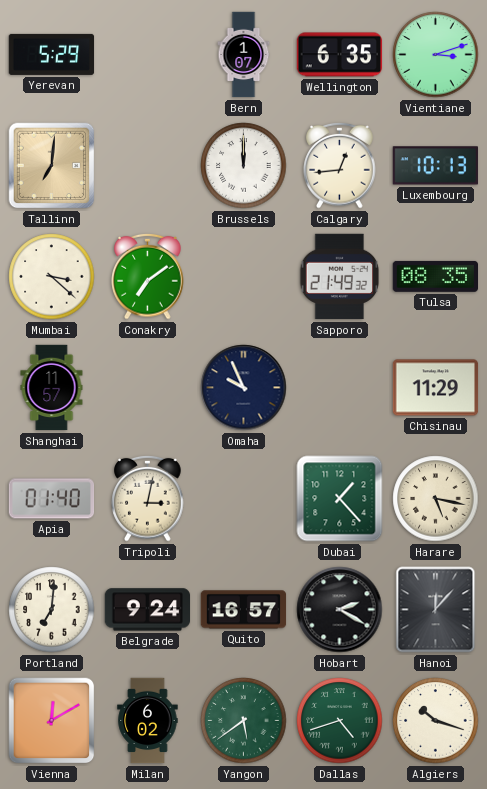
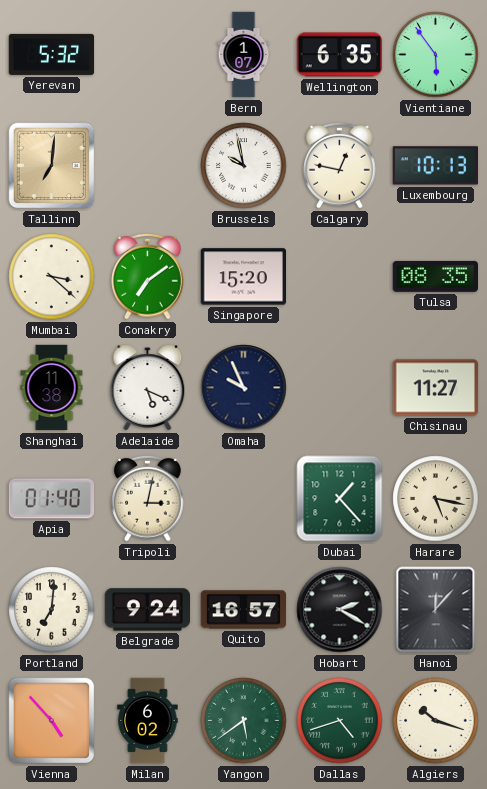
Yerevan: 5:29 -> 5:32 (52, 54)
Vientiane: 3:12 -> 5:54 (436, 55)
Brussels: 12:00 -> 9:58 (244, 166)
Calgary: 12:44 -> 12:47 (340, 165)
Singapore: none -> 15:20 (243, 277)
Sapporo: 21:49 -> none (340, 277)
Shanghai: 11:57 -> 11:38 (52, 388)
Adelaide: none -> 5:19 (148, 388)
Chisinau: 11:29 -> 11:27 (436, 388)
Vienna: 12:10 -> 4:53 (52, 721)
